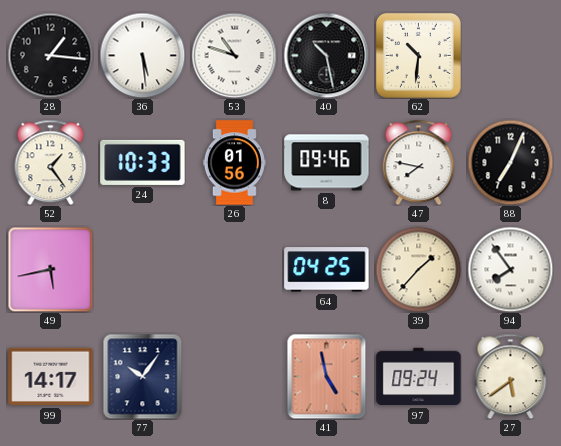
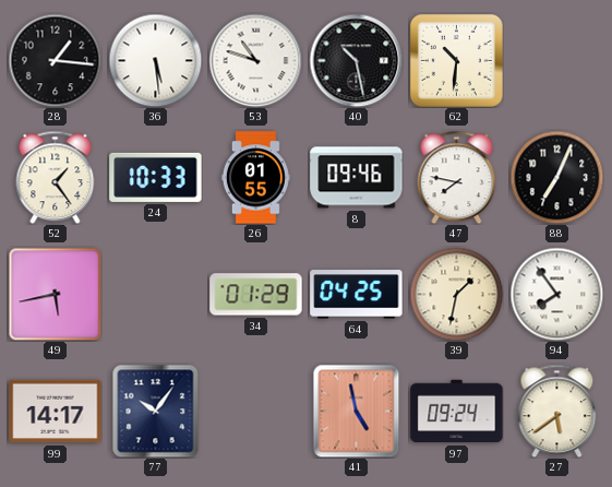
26: 01:56 -> 01:55 (255, 178)
34: none -> 01:29 (256, 295)
39: 1:37 -> 1:32 (456, 294)
